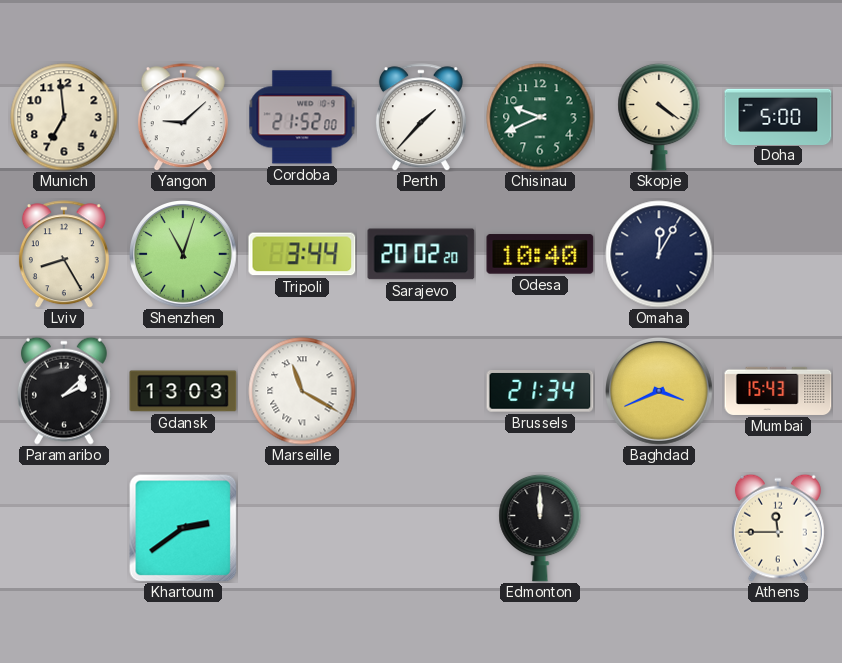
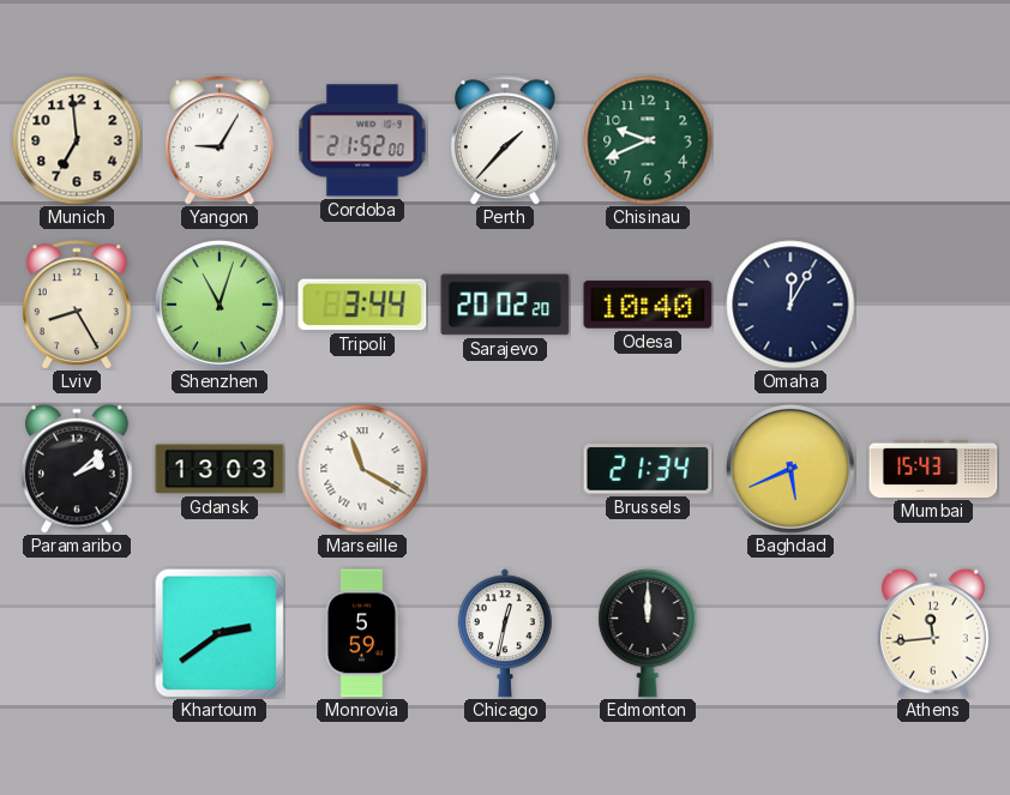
Yangon: 9:08 -> 9:05 (220, 140)
Skopje: 4:21 -> none (659, 117)
Doha: 5:00 -> none (778, 116)
Baghdad: 3:41 -> 5:41 (792, 470)
Monrovia: none -> 5:59 (362, 633)
Chicago: none -> 12:32 (505, 633)
Athens: 11:45 -> 11:44 (933, 633)
